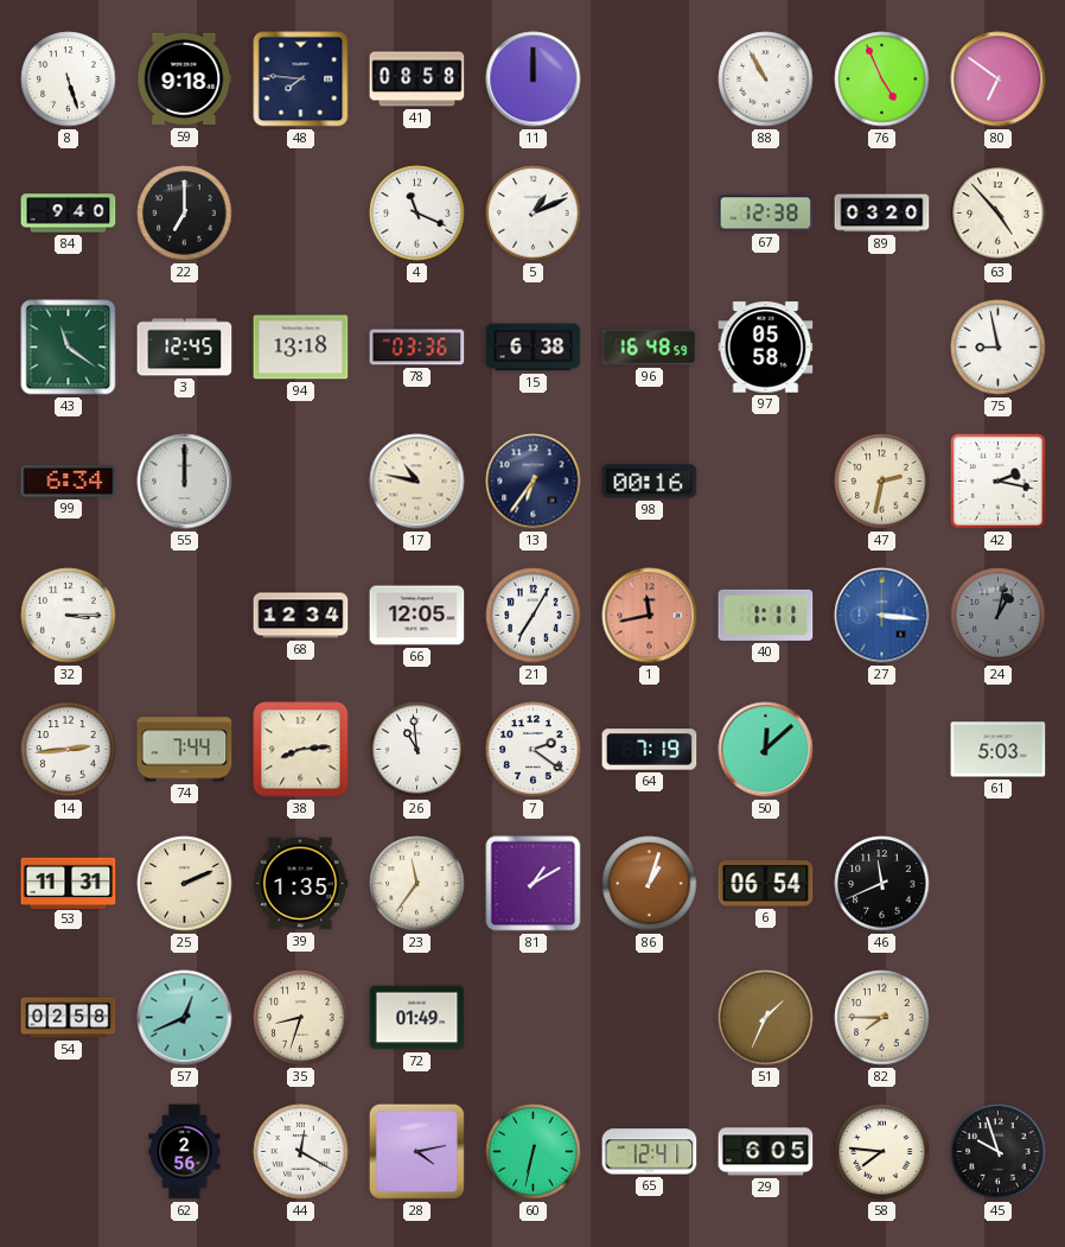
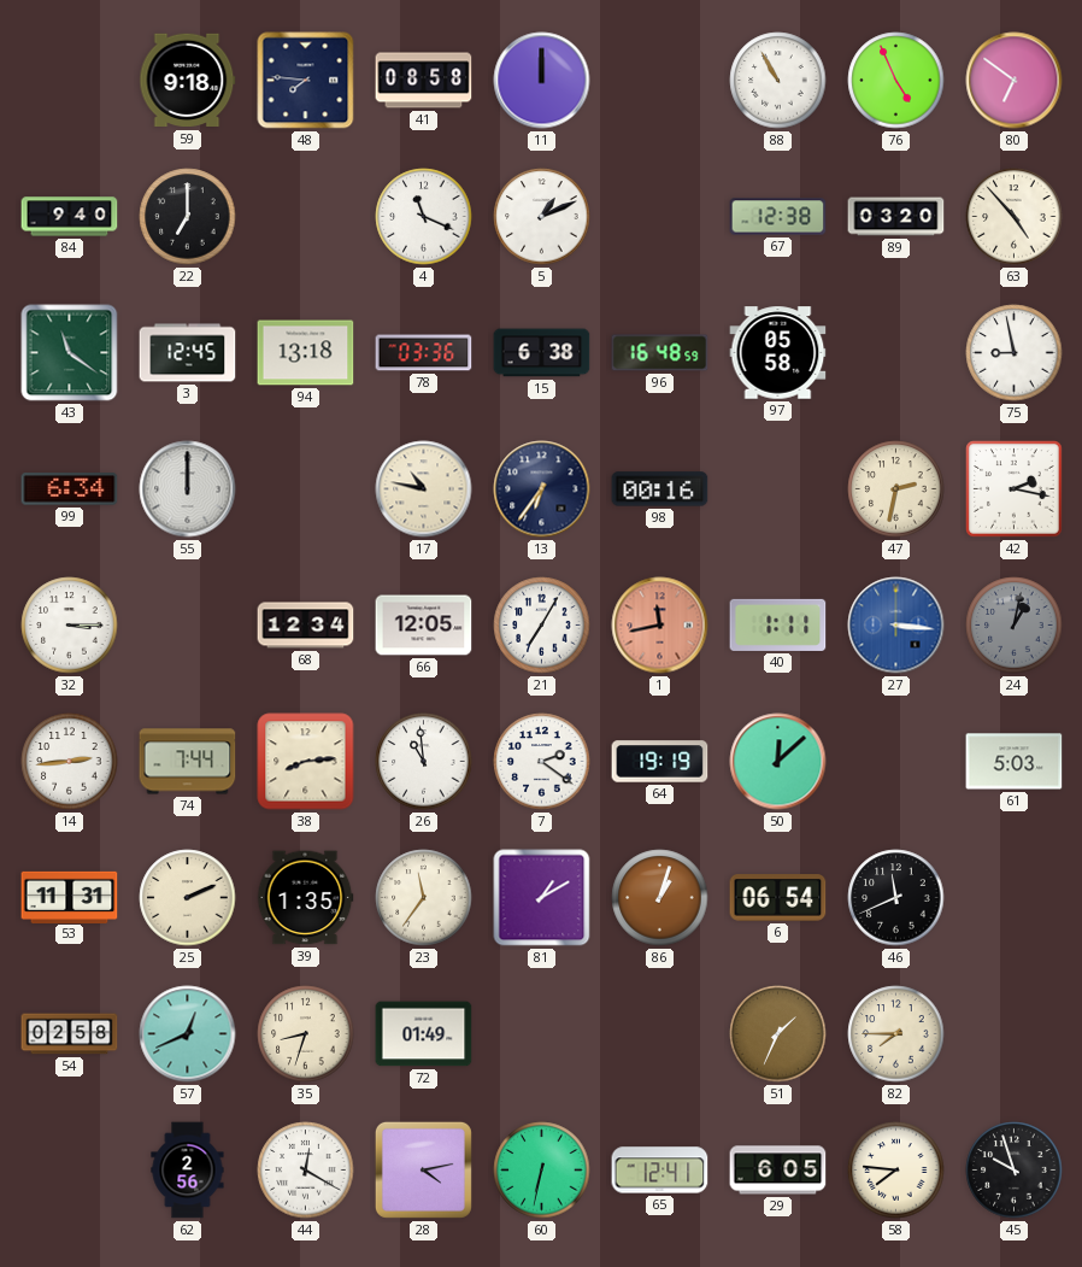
8: 5:27 -> none (69, 79)
64: 7:19 -> 19:19 (660, 762)
